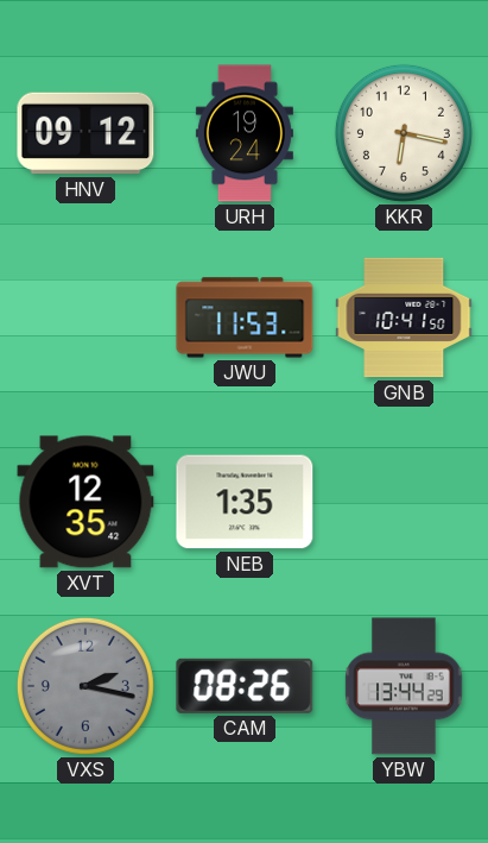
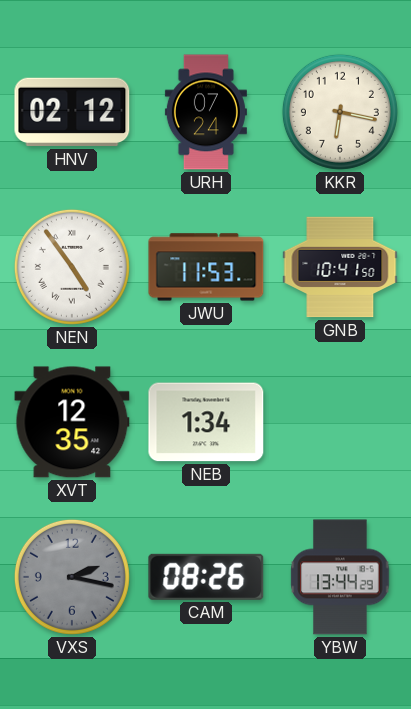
HNV: 09:12 -> 02:12 (72, 112)
URH: 19:24 -> 07:24 (206, 112)
NEN: none -> 4:54 (72, 267)
NEB: 1:35 -> 1:34 (206, 422)
